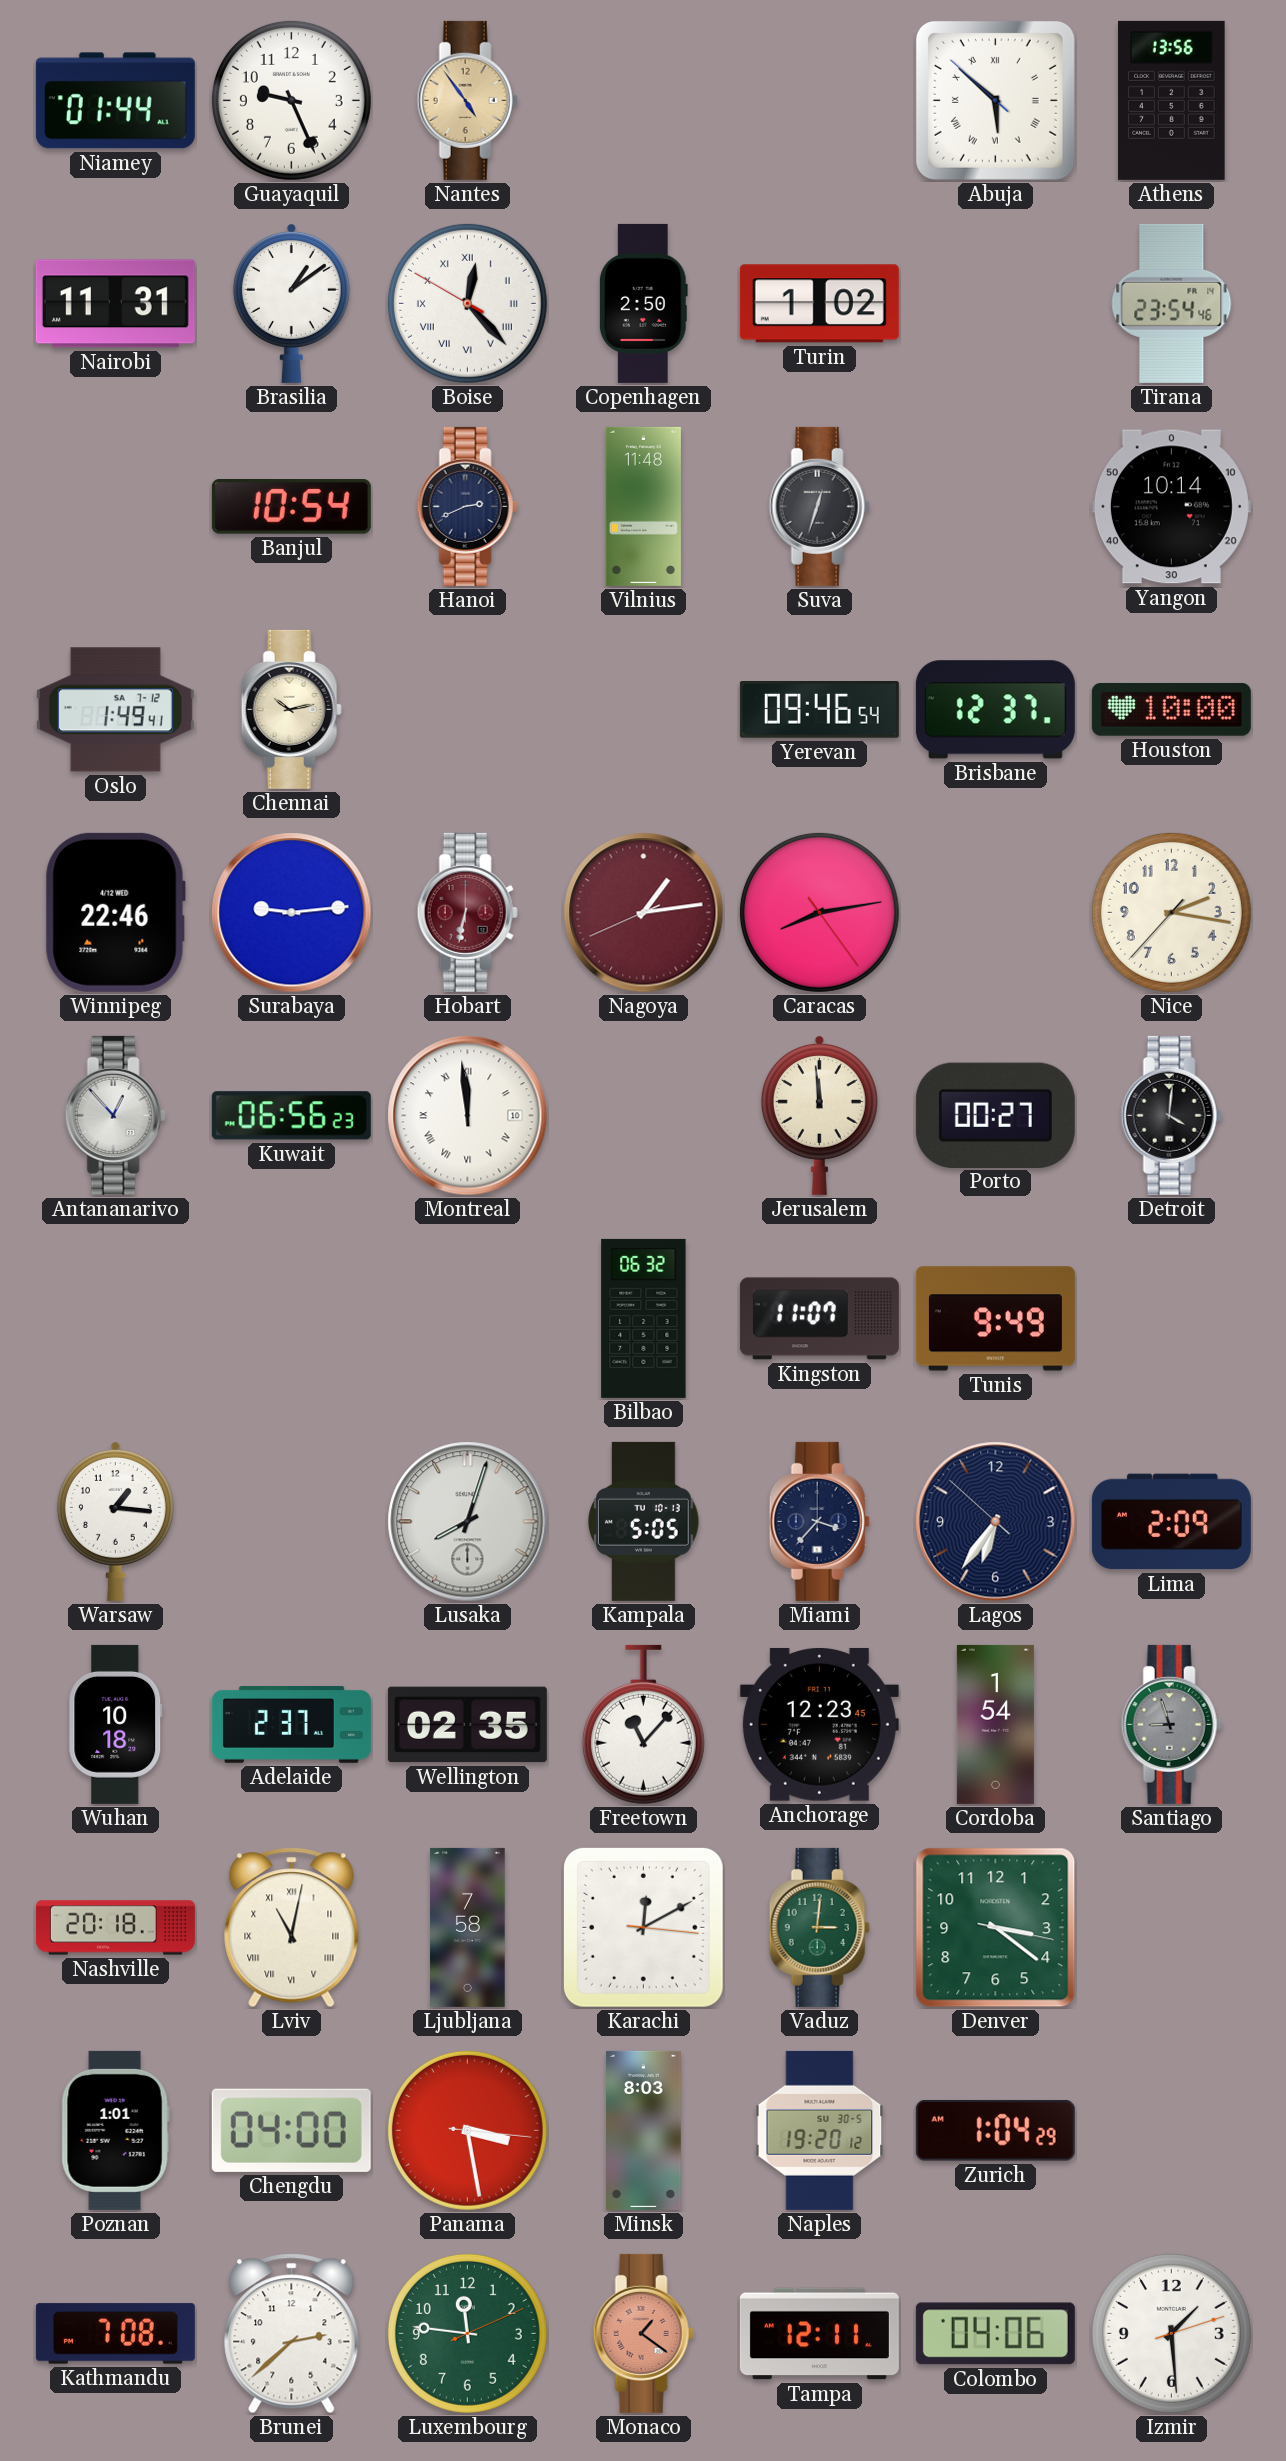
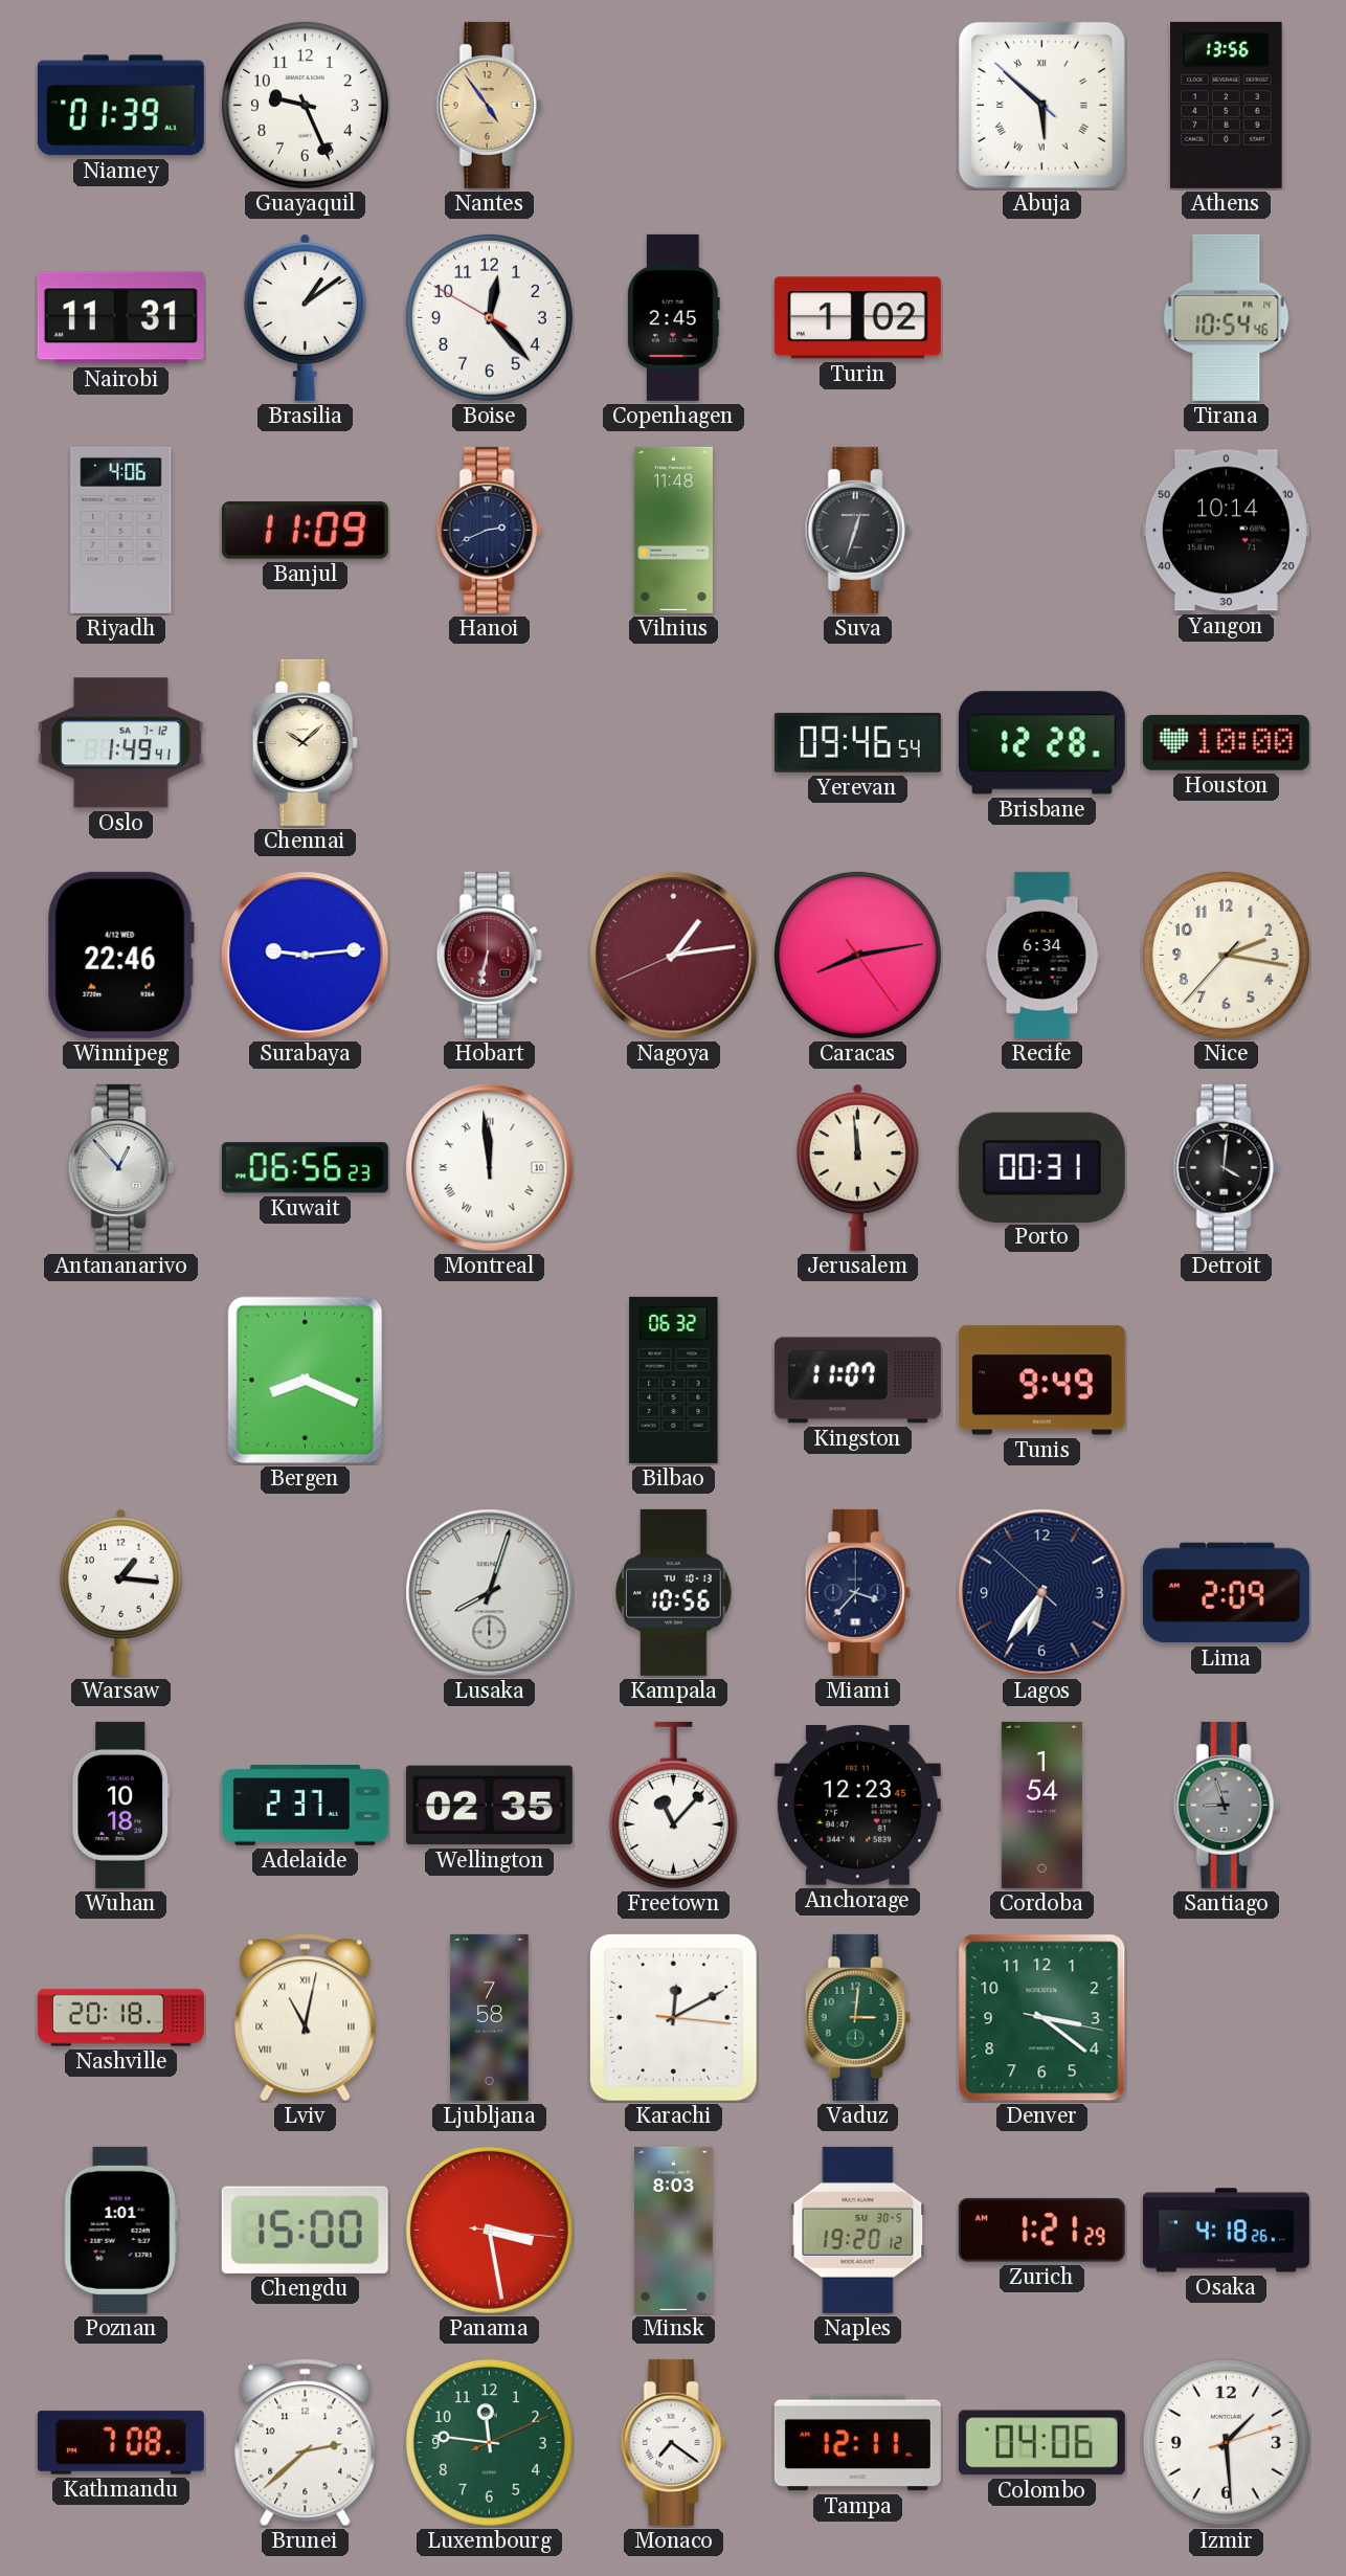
Niamey: 01:44 -> 01:39 (120, 106)
Boise numerals: Roman -> Arabic (489, 317)
Copenhagen: 2:50 -> 2:45 (673, 317)
Tirana: 23:54 -> 10:54 (1227, 317)
Riyadh: none -> 4:06 (121, 530)
Banjul: 10:54 -> 11:09 (305, 531)
Chennai: 10:13 -> 10:08 (305, 742)
Brisbane: 12:37 -> 12:28 (1041, 743)
Recife: none -> 6:34 (1042, 955)
Porto: 00:27 -> 00:31 (1041, 1167)
Bergen: none -> 8:19 (305, 1380)
Kampala: 5:05 -> 10:56 (674, 1592)
Chengdu: 04:00 -> 15:00 (305, 2230)
Zurich: 1:04 -> 1:21 (1041, 2230)
Osaka: none -> 4:18 (1226, 2231)
Monaco: 1:21 -> 7:21 (673, 2442)
Monaco dial: salmon -> white (673, 2442)
